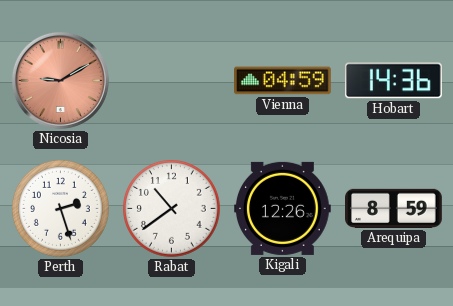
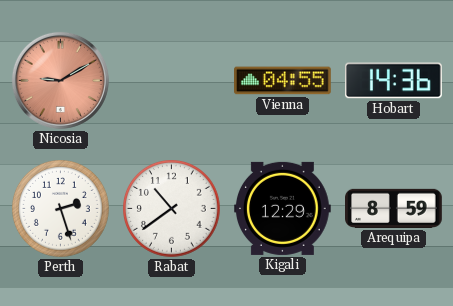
Vienna: 04:59 -> 04:55 (283, 81)
Kigali: 12:26 -> 12:29 (283, 208)
